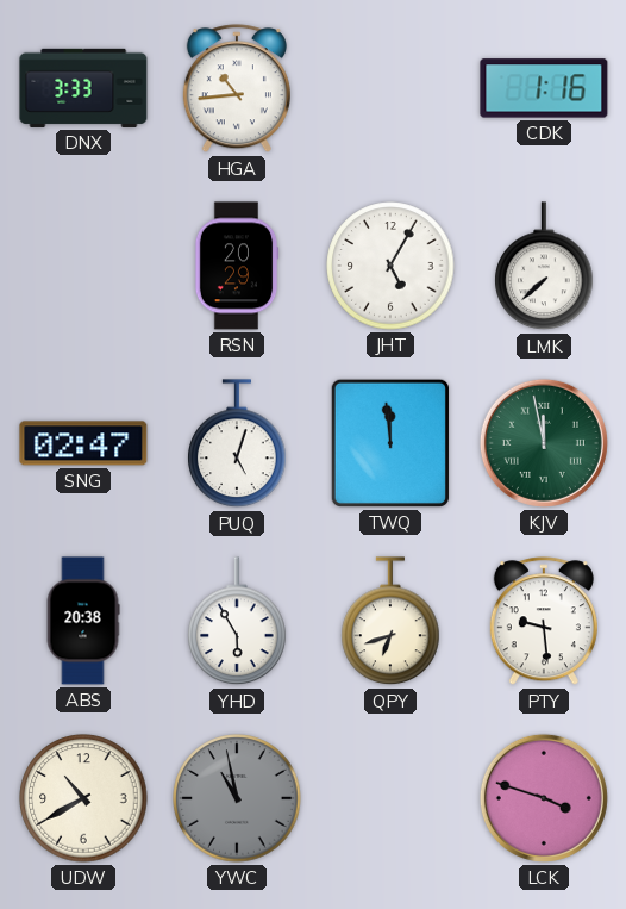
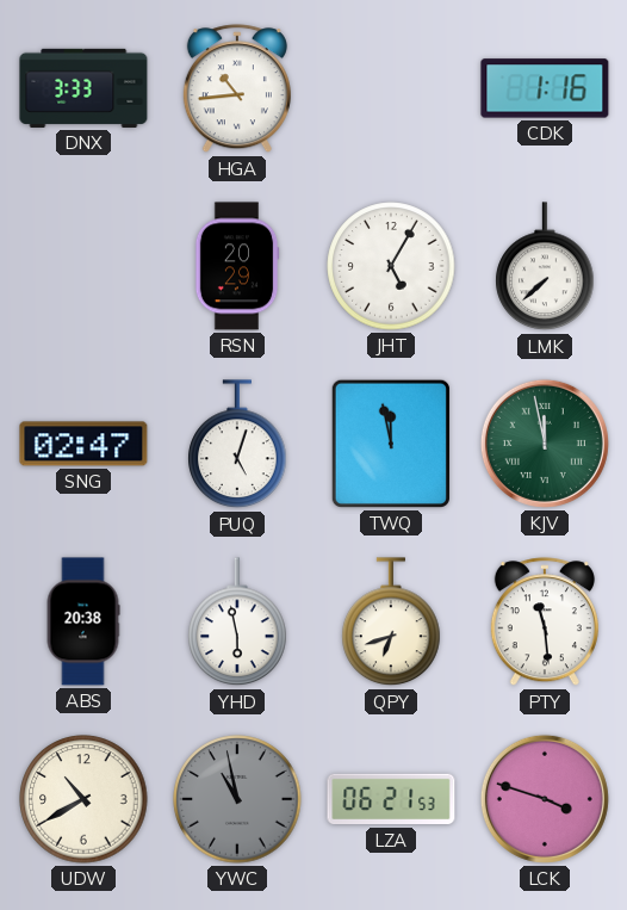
TWQ: 11:59 -> 11:58 (391, 444)
YHD: 5:55 -> 5:58 (237, 623)
PTY: 9:29 -> 11:29 (545, 623)
LZA: none -> 06:21 (391, 799)
